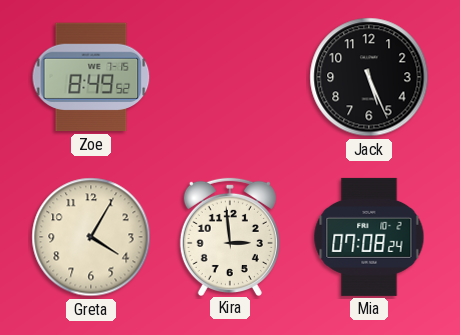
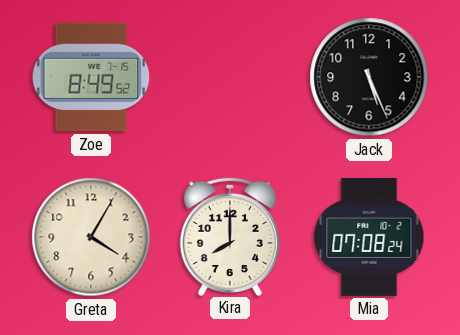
Kira: 2:59 -> 8:00 (230, 236)
